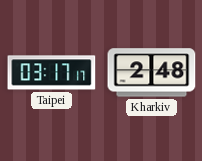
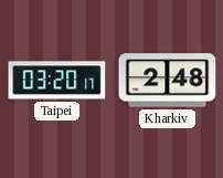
Taipei: 03:17 -> 03:20 (57, 81)
